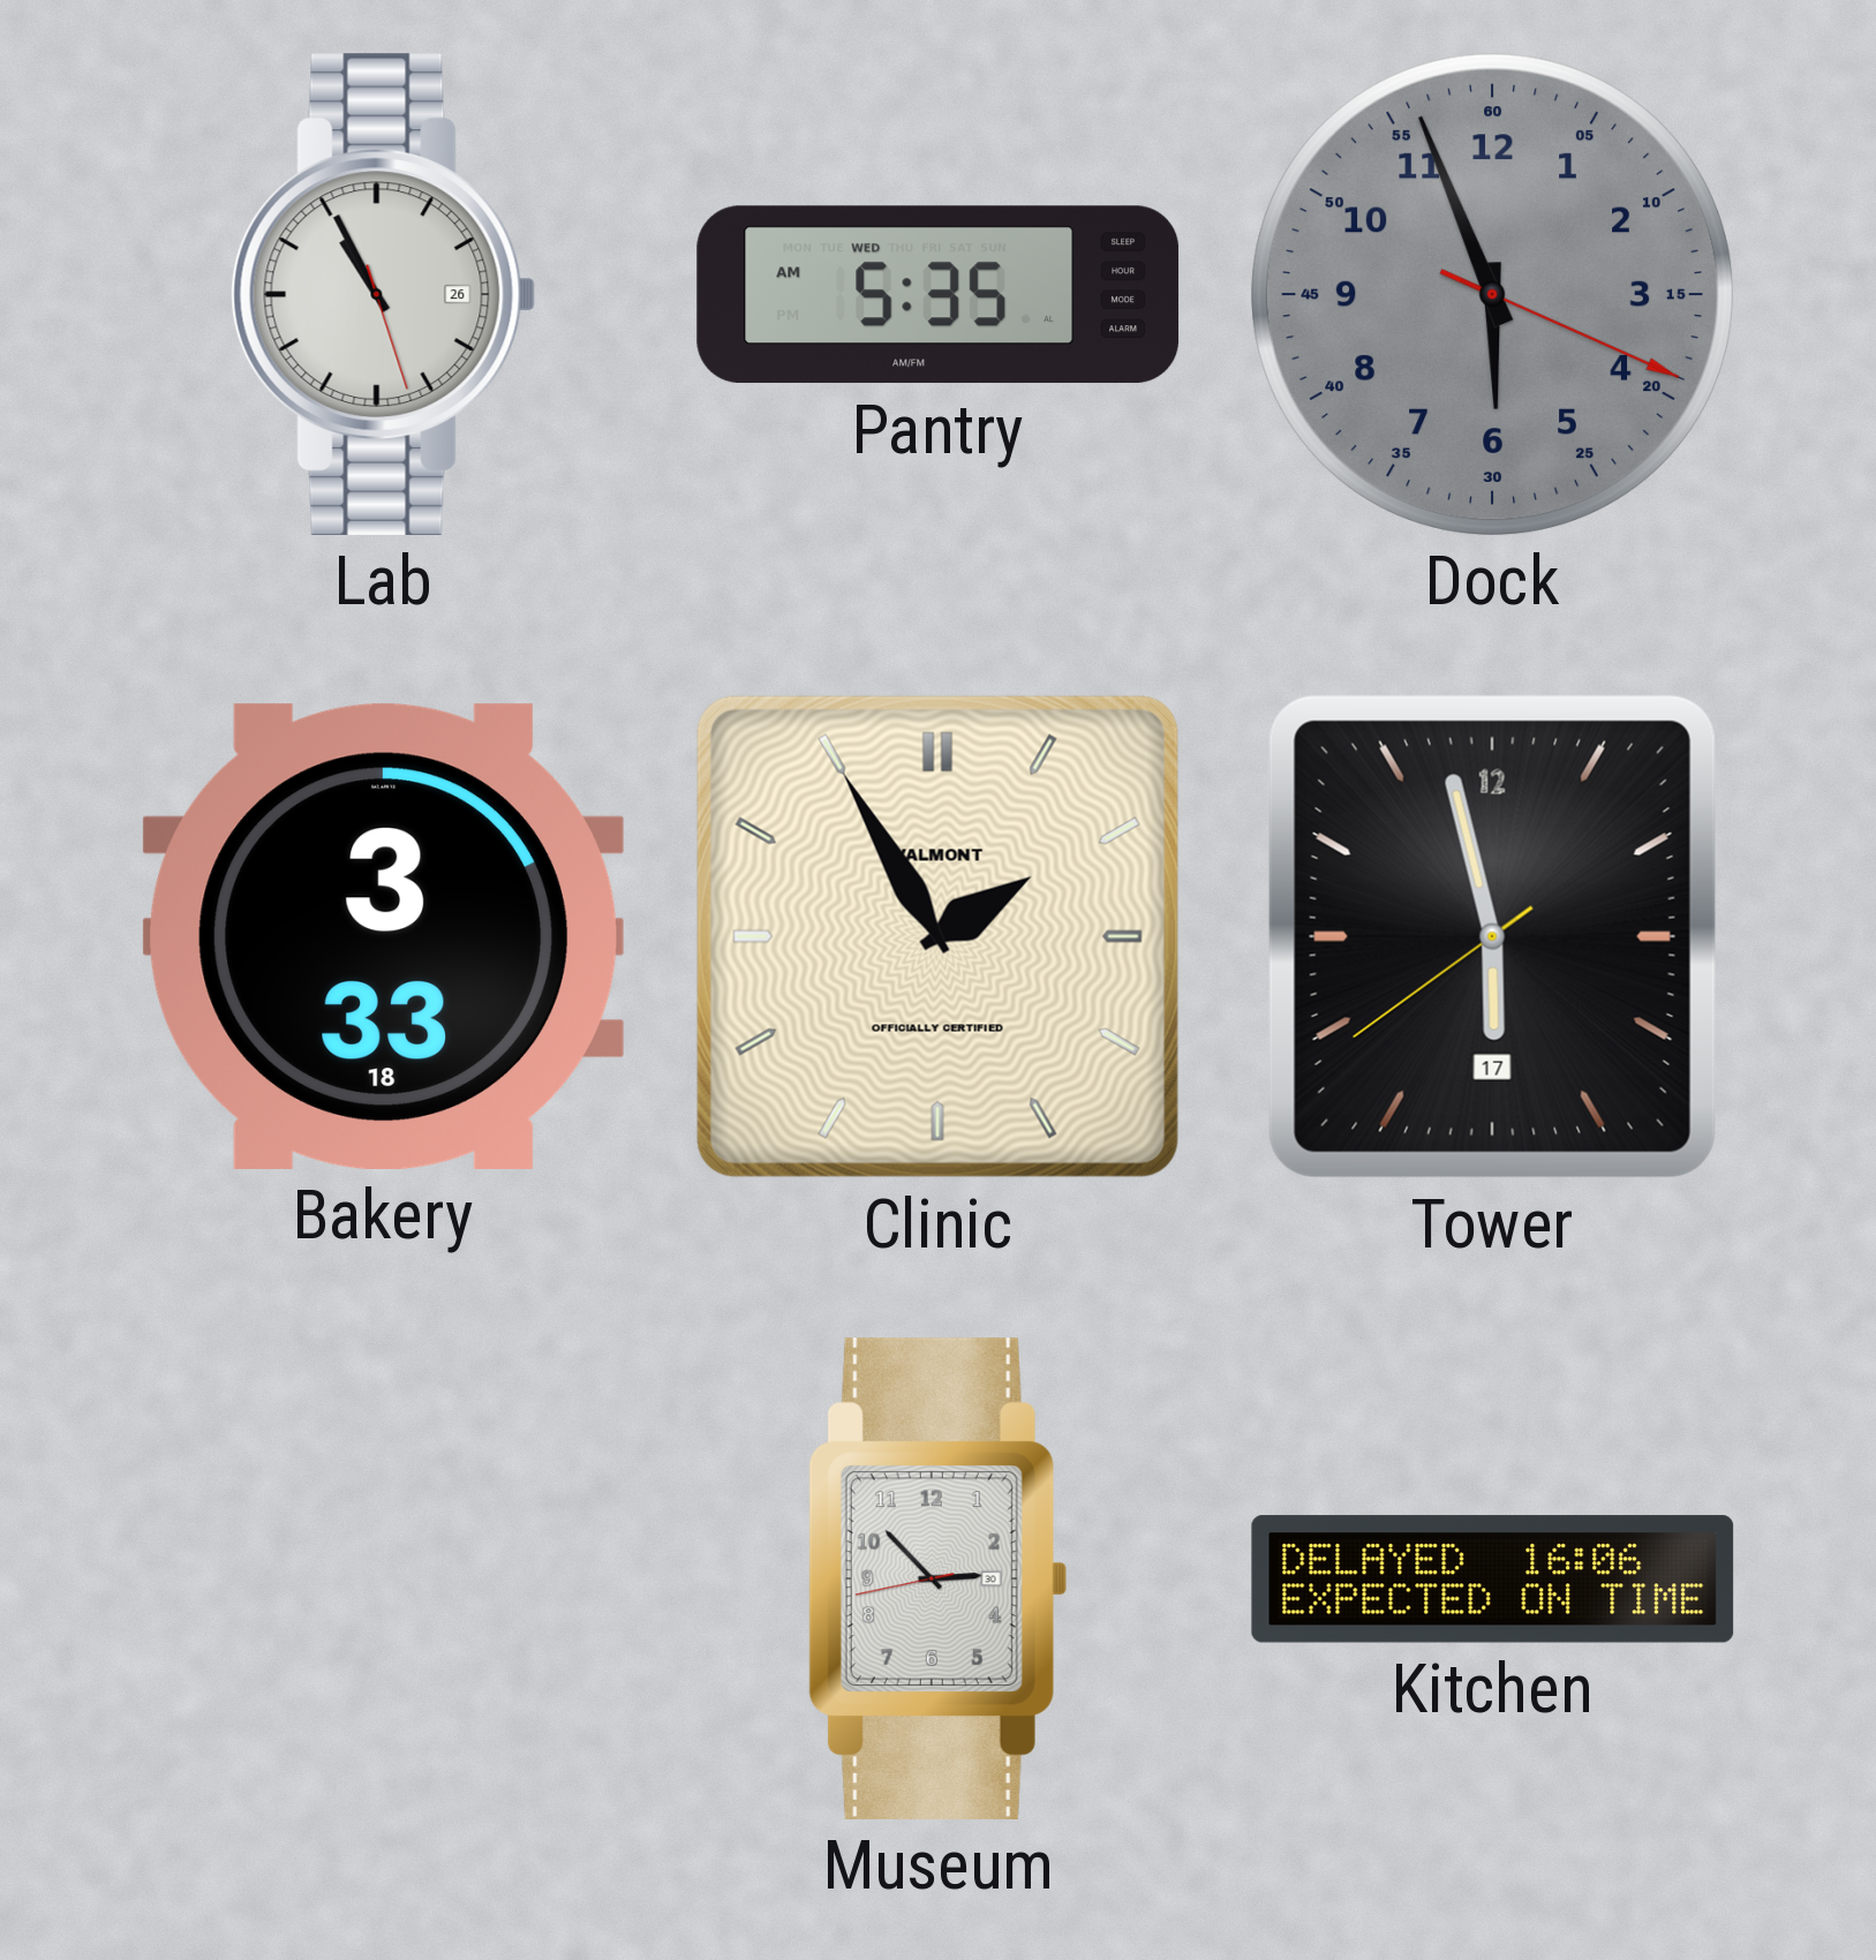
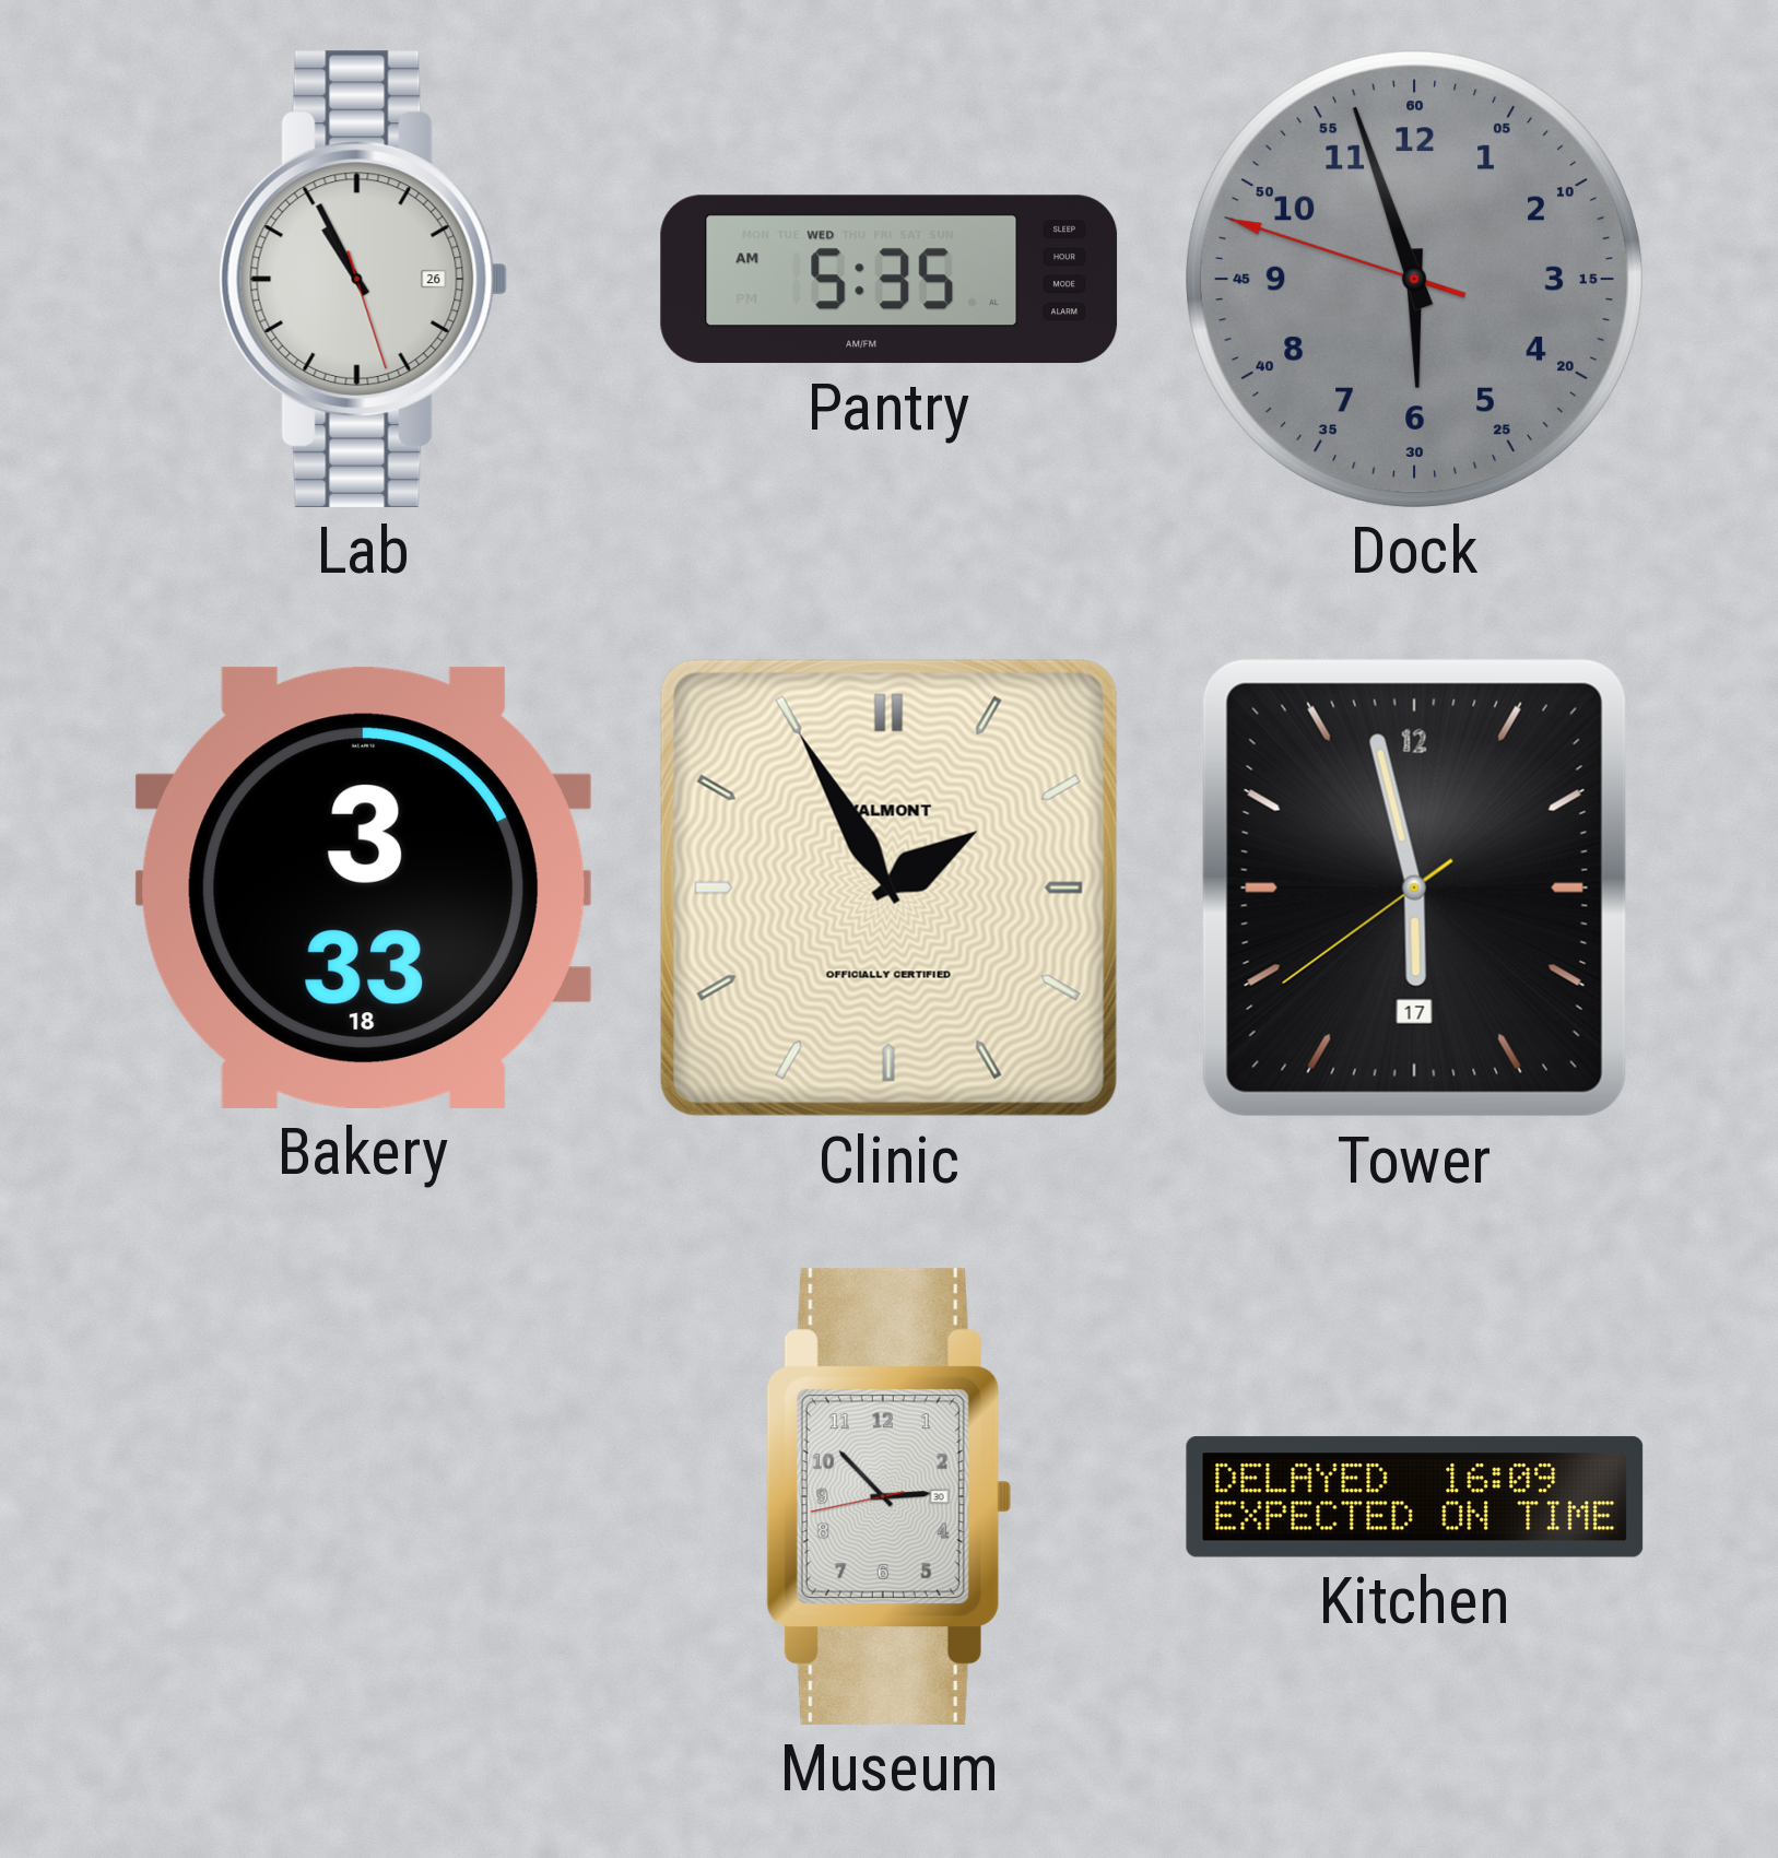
Dock: 5:56:19 -> 5:56:48 (1414, 279)
Kitchen: 16:06 -> 16:09 (1415, 1497)
